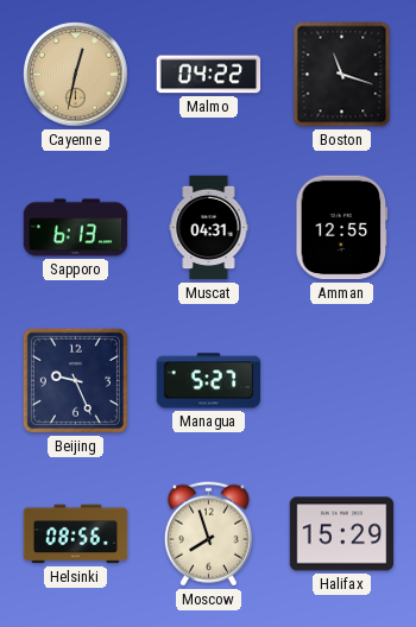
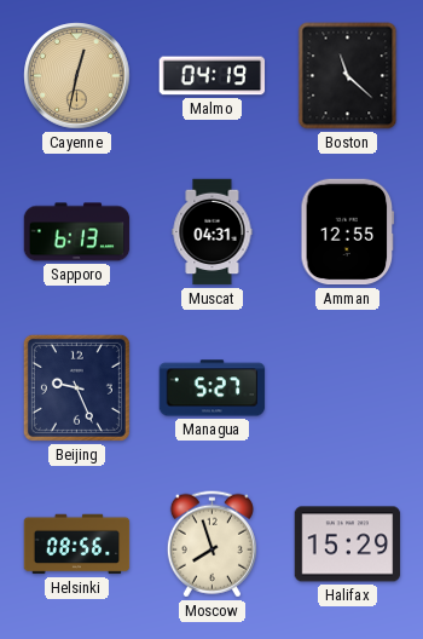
Malmo: 04:22 -> 04:19 (213, 76)
Boston: 11:18 -> 11:22 (348, 76)
